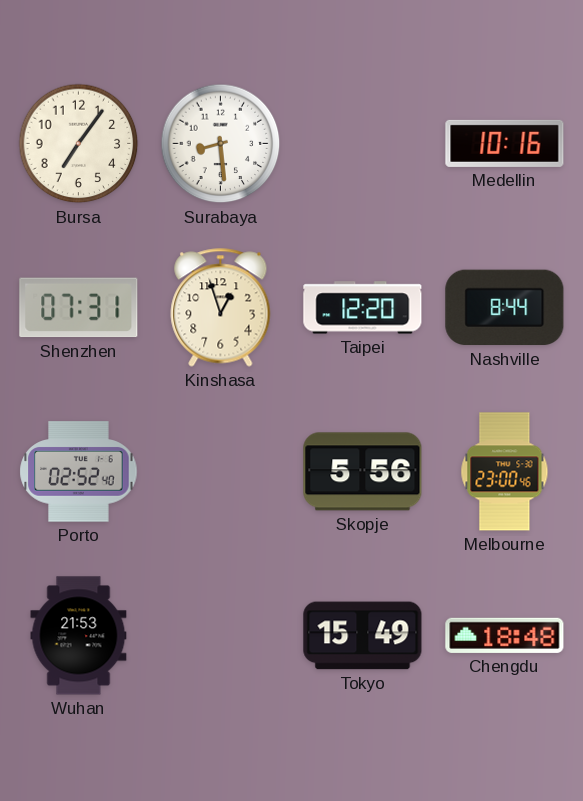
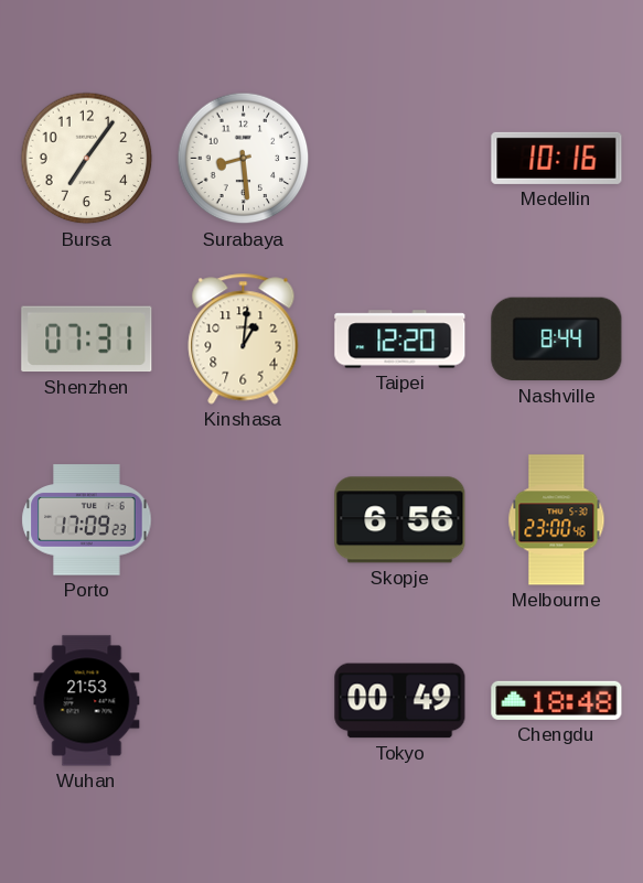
Kinshasa: 12:57 -> 1:01 (244, 340)
Porto: 02:52 -> 17:09 (87, 520)
Skopje: 5:56 -> 6:56 (400, 520)
Tokyo: 15:49 -> 00:49 (400, 701)
